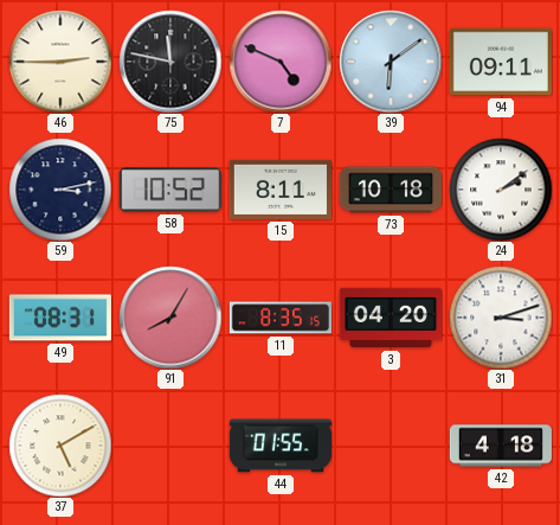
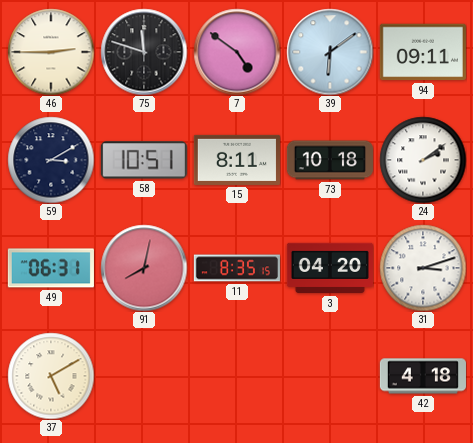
75: 11:47 -> 11:48 (144, 52)
7: 4:49 -> 4:51 (237, 52)
59: 3:13 -> 3:10 (51, 160)
58: 10:52 -> 10:51 (144, 160)
49: 08:31 -> 06:31 (51, 268)
91: 8:05 -> 8:02 (144, 268)
44: 01:55 -> none (281, 446)
